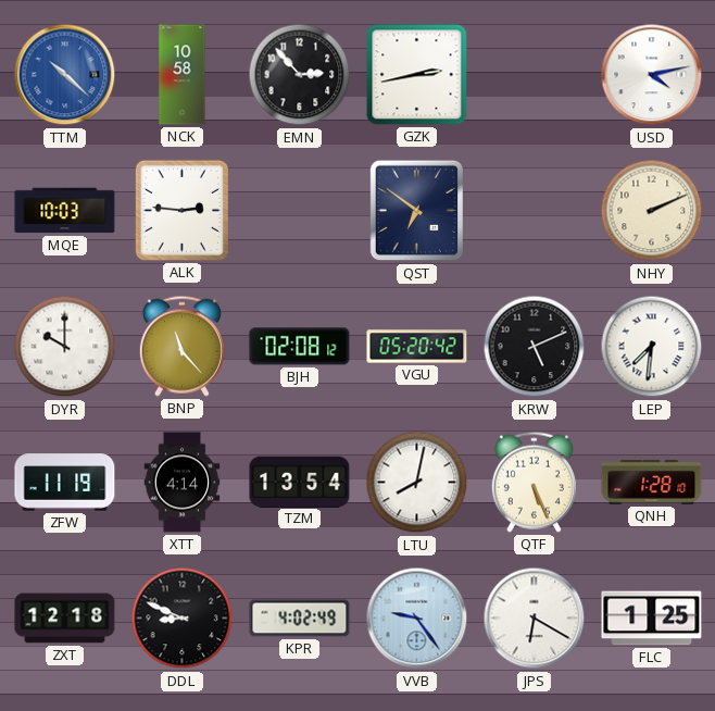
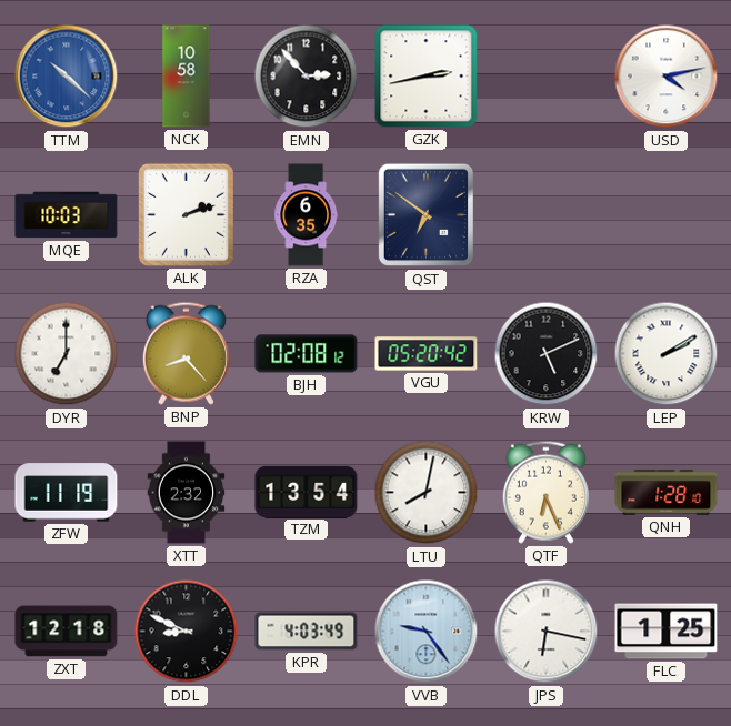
ALK: 2:46 -> 2:12 (186, 214)
RZA: none -> 6:35 (307, 215)
NHY: 2:11 -> none (652, 211)
DYR: 10:00 -> 7:00 (67, 354)
BNP: 11:23 -> 8:23 (186, 353)
LEP: 7:31 -> 2:10 (667, 354)
XTT: 4:14 -> 2:32 (187, 493)
QTF: 5:26 -> 6:26 (545, 492)
KPR: 4:02 -> 4:03 (307, 632)
JPS: 6:20 -> 6:17 (547, 632)
